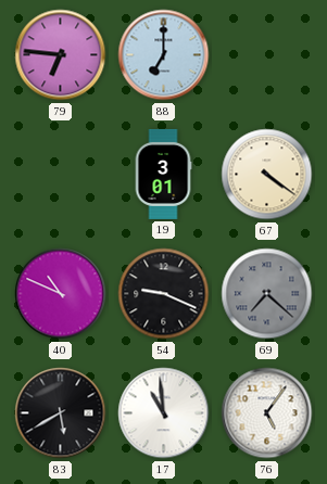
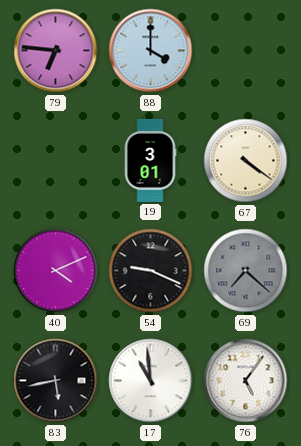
88: 7:00 -> 4:00 (151, 51)
40: 10:49 -> 4:11 (56, 271)
83: 5:40 -> 5:43 (56, 381)
